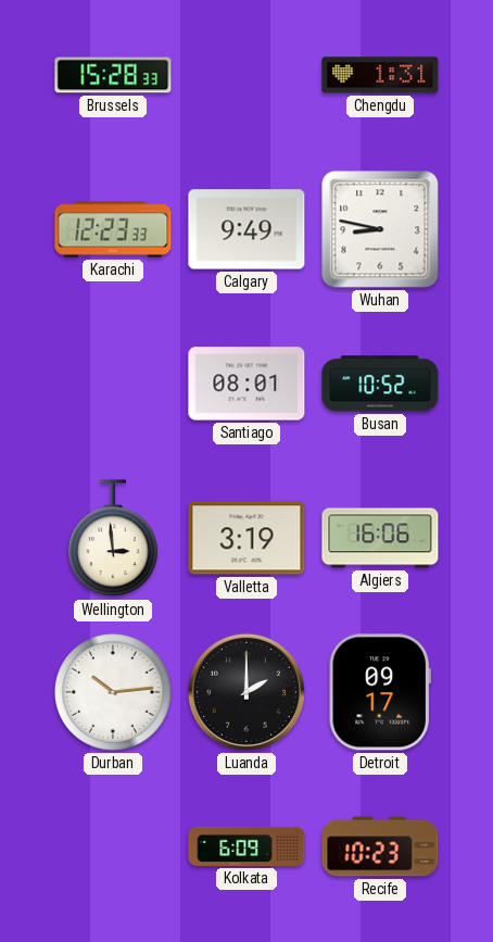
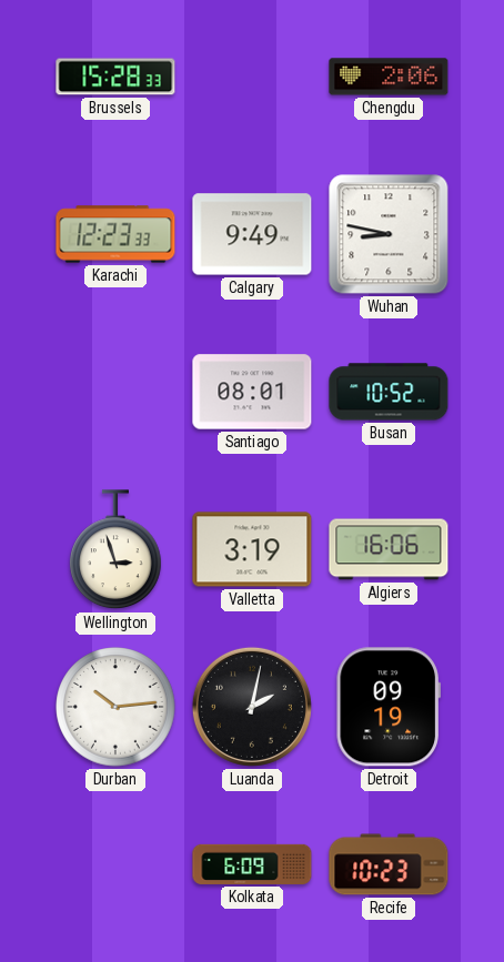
Chengdu: 1:31 -> 2:06 (389, 77)
Wellington: 2:59 -> 2:57 (117, 550)
Luanda: 2:00 -> 2:02 (252, 707)
Detroit: 09:17 -> 09:19 (389, 707)
